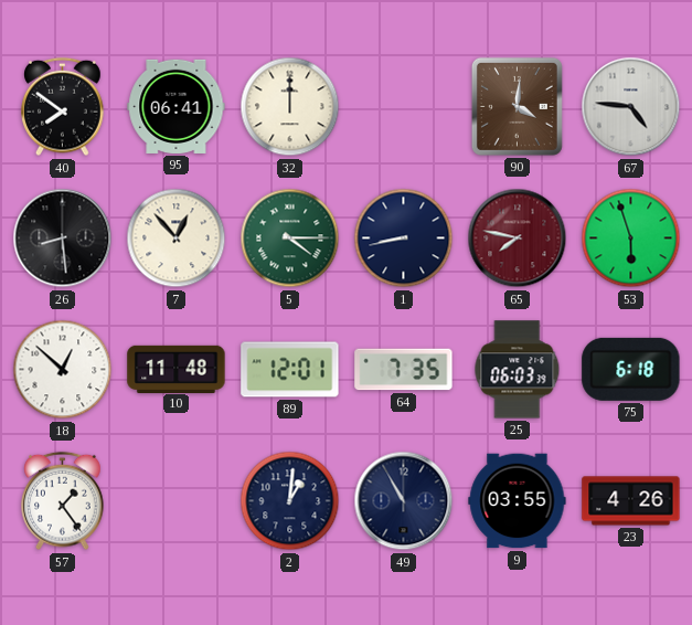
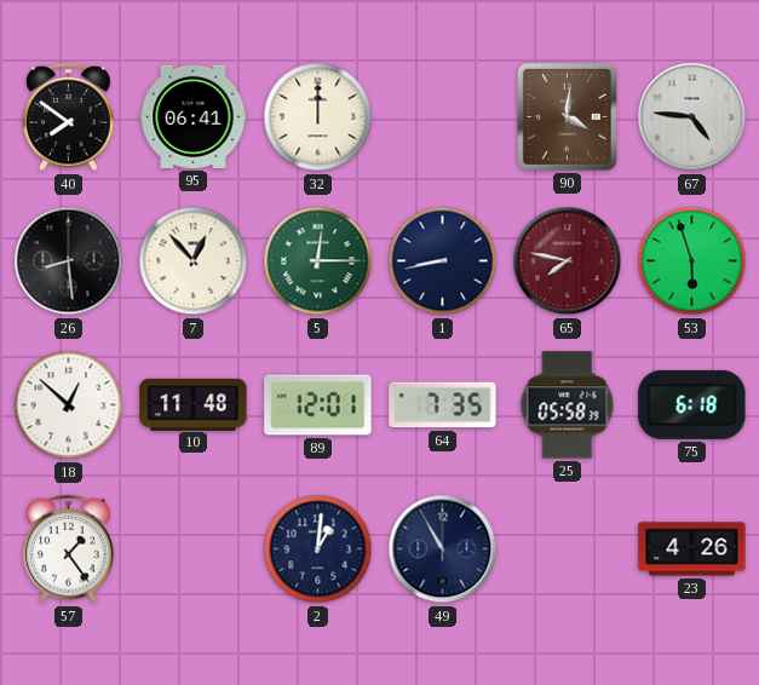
5: 4:15 -> 12:15 (318, 261)
25: 06:03 -> 05:58 (568, 405)
9: 03:55 -> none (518, 501)
